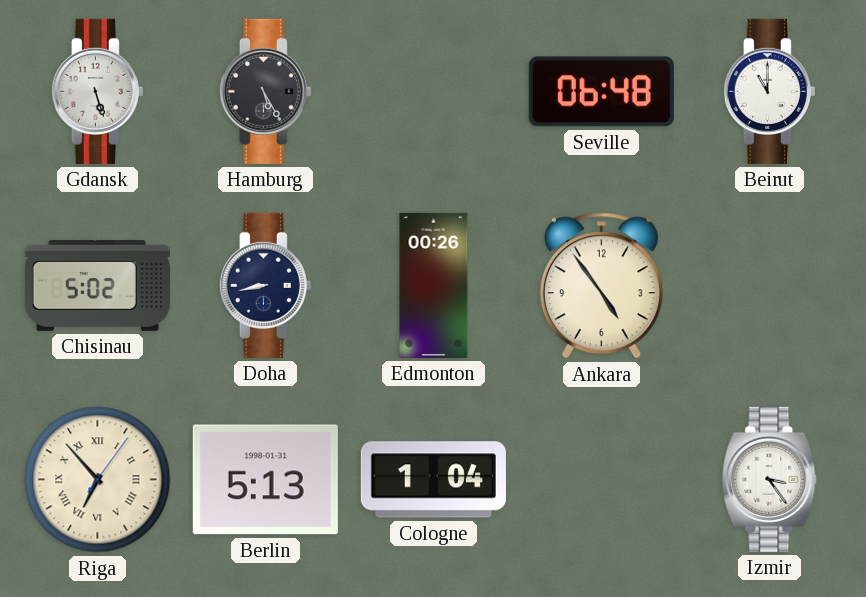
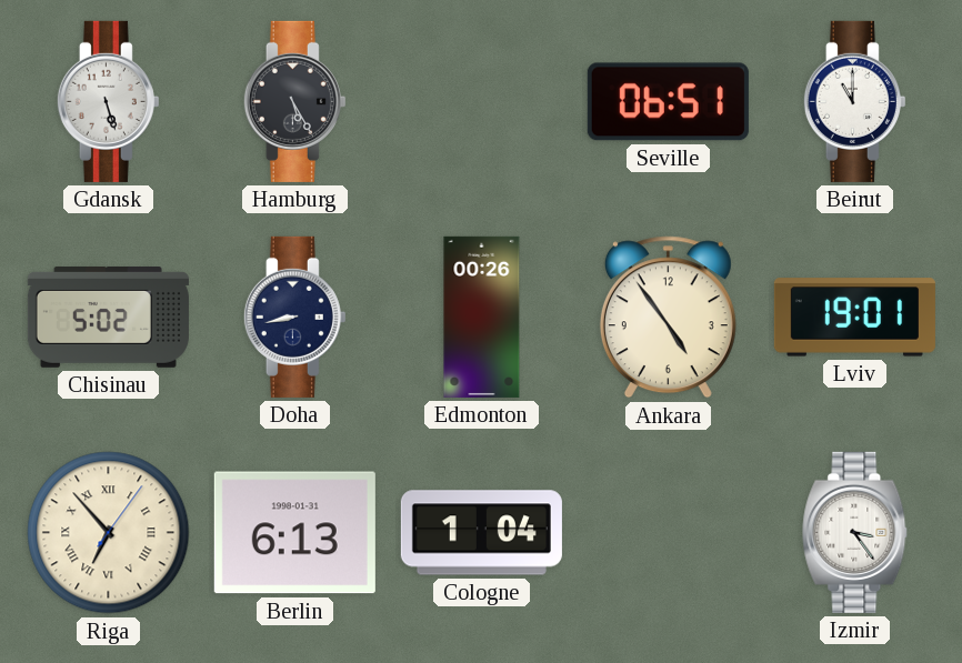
Seville: 06:48 -> 06:51 (668, 102)
Lviv: none -> 19:01 (854, 318)
Berlin: 5:13 -> 6:13 (294, 533)
